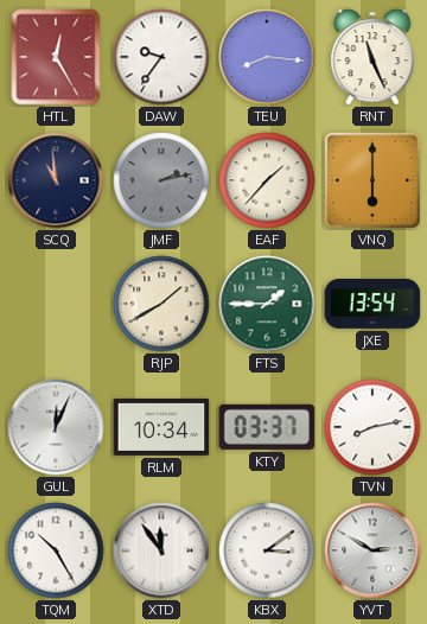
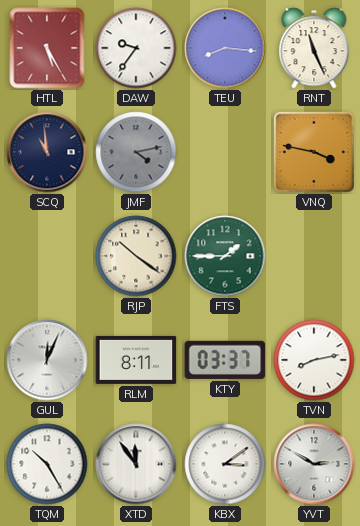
HTL: 12:25 -> 5:25 (47, 48)
JMF: 2:13 -> 4:13 (136, 152)
EAF: 1:37 -> none (267, 180)
VNQ: 6:00 -> 3:47 (314, 152)
RJP: 1:40 -> 10:21 (136, 256)
JXE: 13:54 -> none (372, 304)
RLM: 10:34 -> 8:11 (136, 360)
